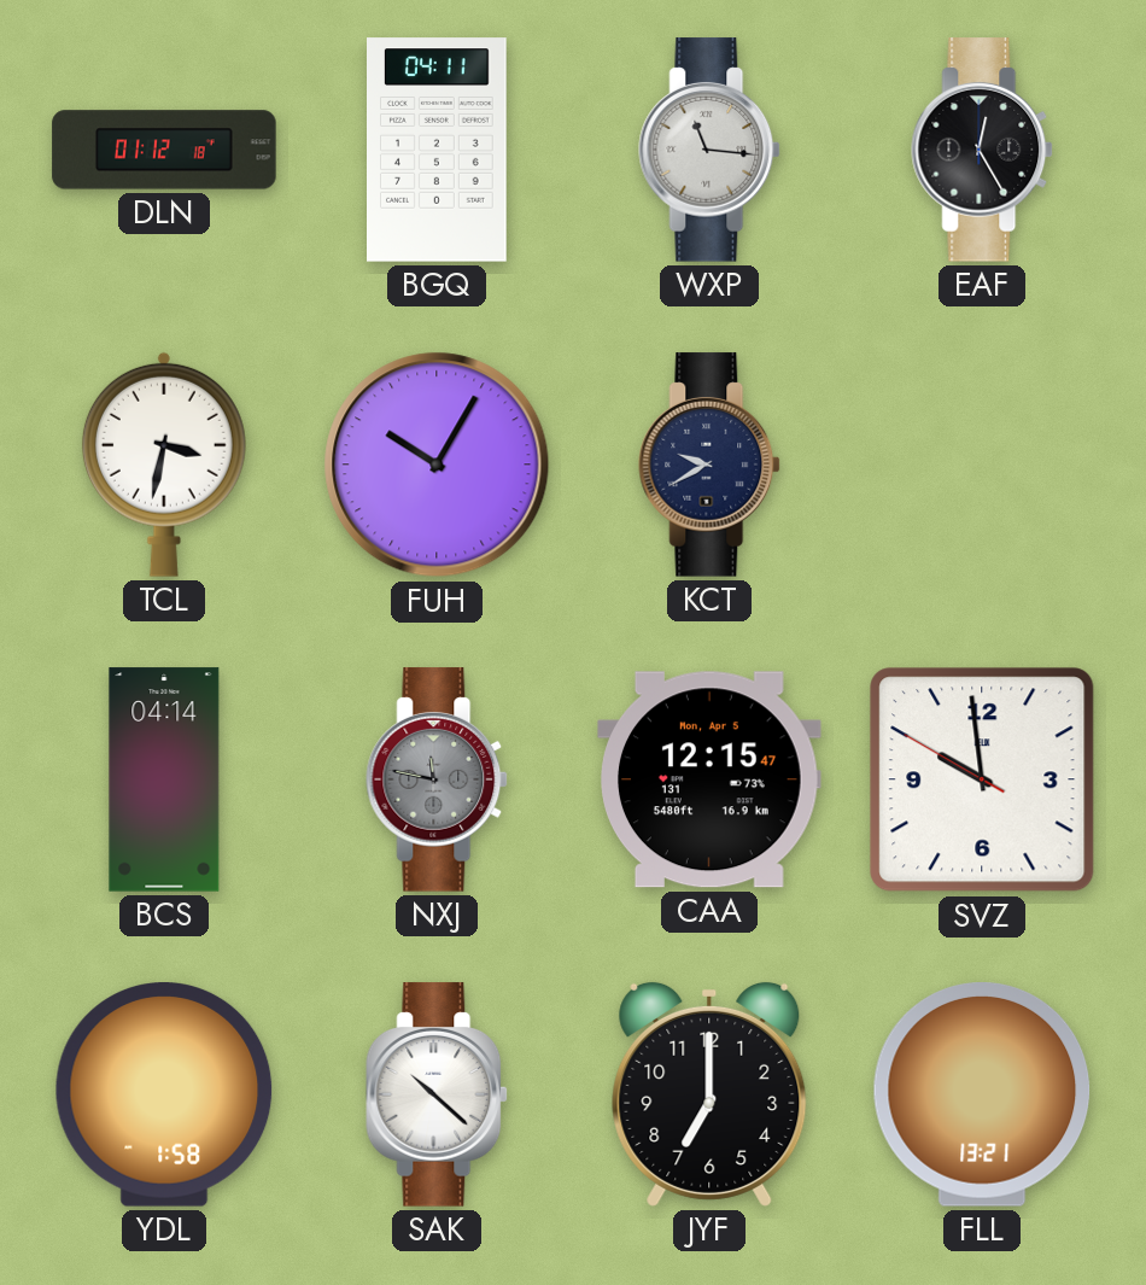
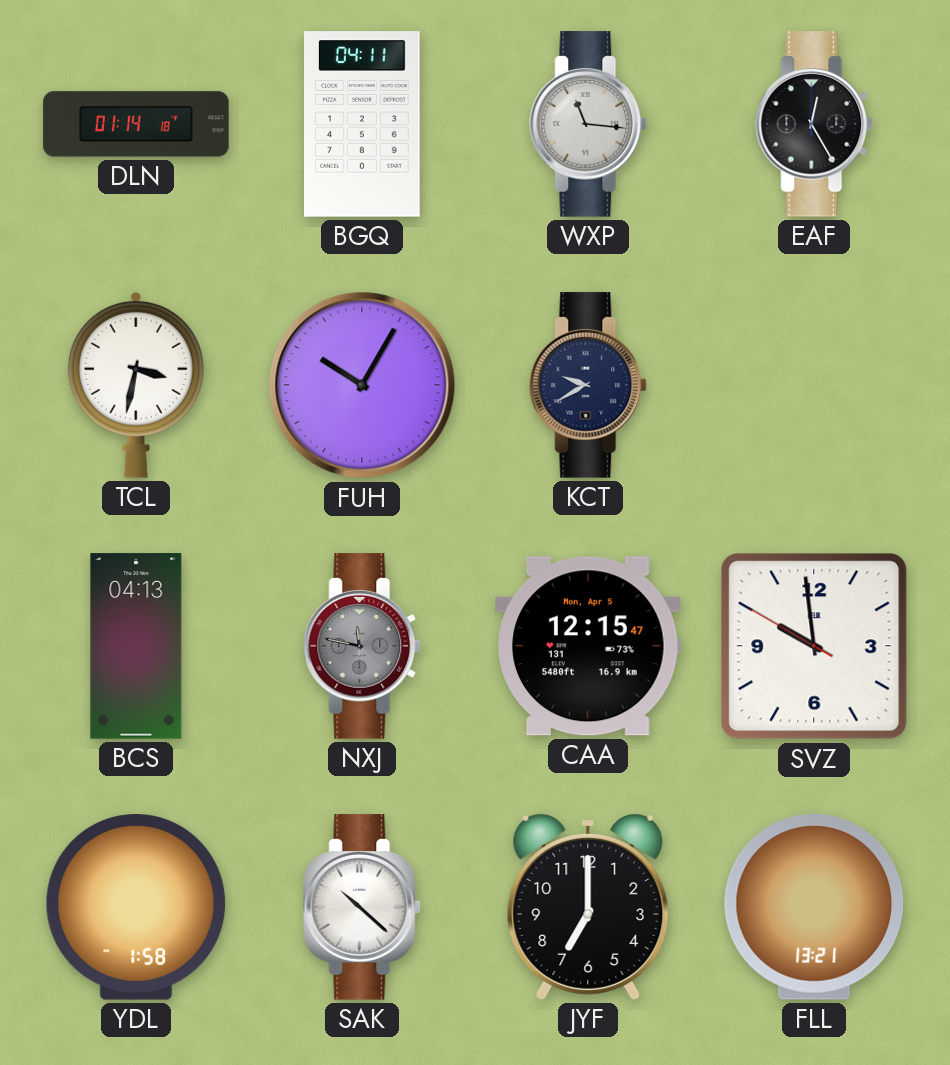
DLN: 01:12 -> 01:14 (136, 124)
BCS: 04:14 -> 04:13 (136, 646)
